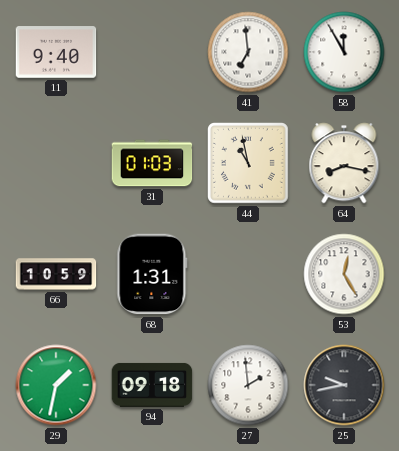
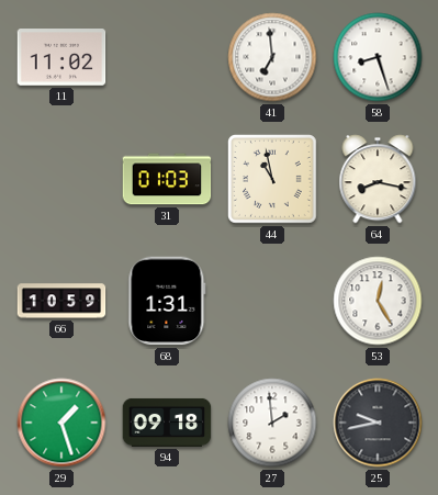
11: 9:40 -> 11:02 (61, 57)
58: 11:55 -> 8:27 (378, 57)
29: 1:32 -> 1:27 (61, 423)
